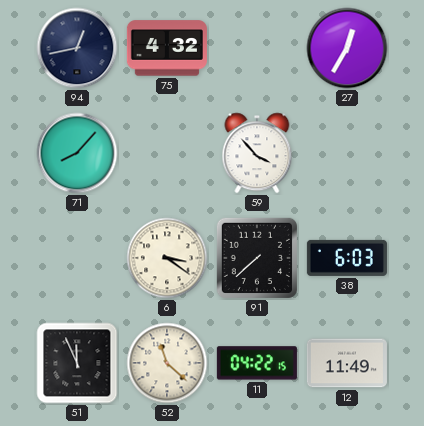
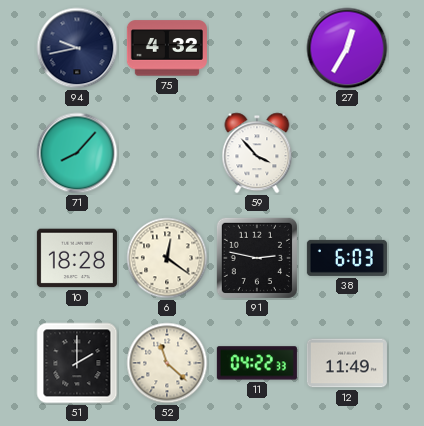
94: 12:43 -> 9:43 (77, 48)
10: none -> 18:28 (77, 258)
6: 3:21 -> 12:21 (167, 258)
91: 7:38 -> 2:47 (257, 258)
51: 11:56 -> 2:00 (77, 363)
11: 04:22:15 -> 04:22:33 (257, 363)
